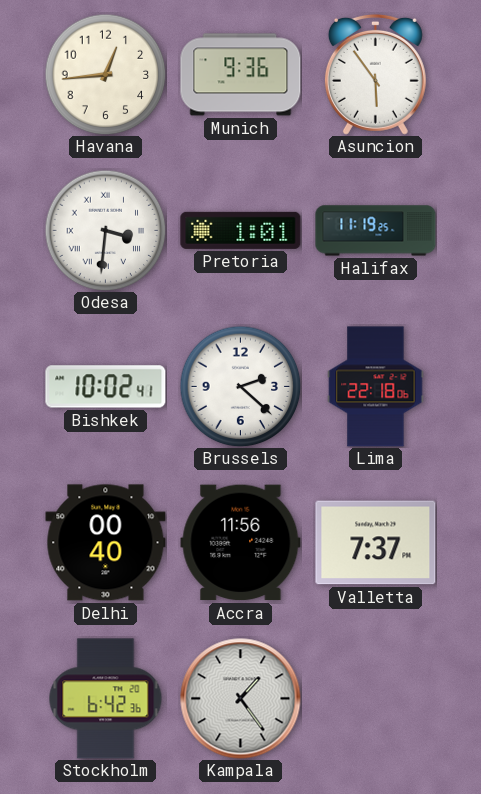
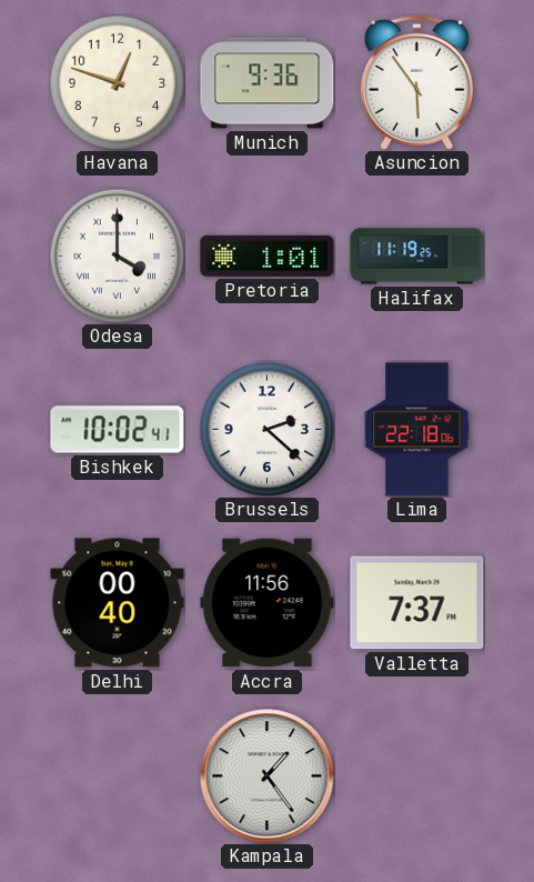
Havana: 12:44 -> 12:48 (117, 82)
Odesa: 3:31 -> 4:00 (117, 255)
Stockholm: 6:42 -> none (106, 699)
